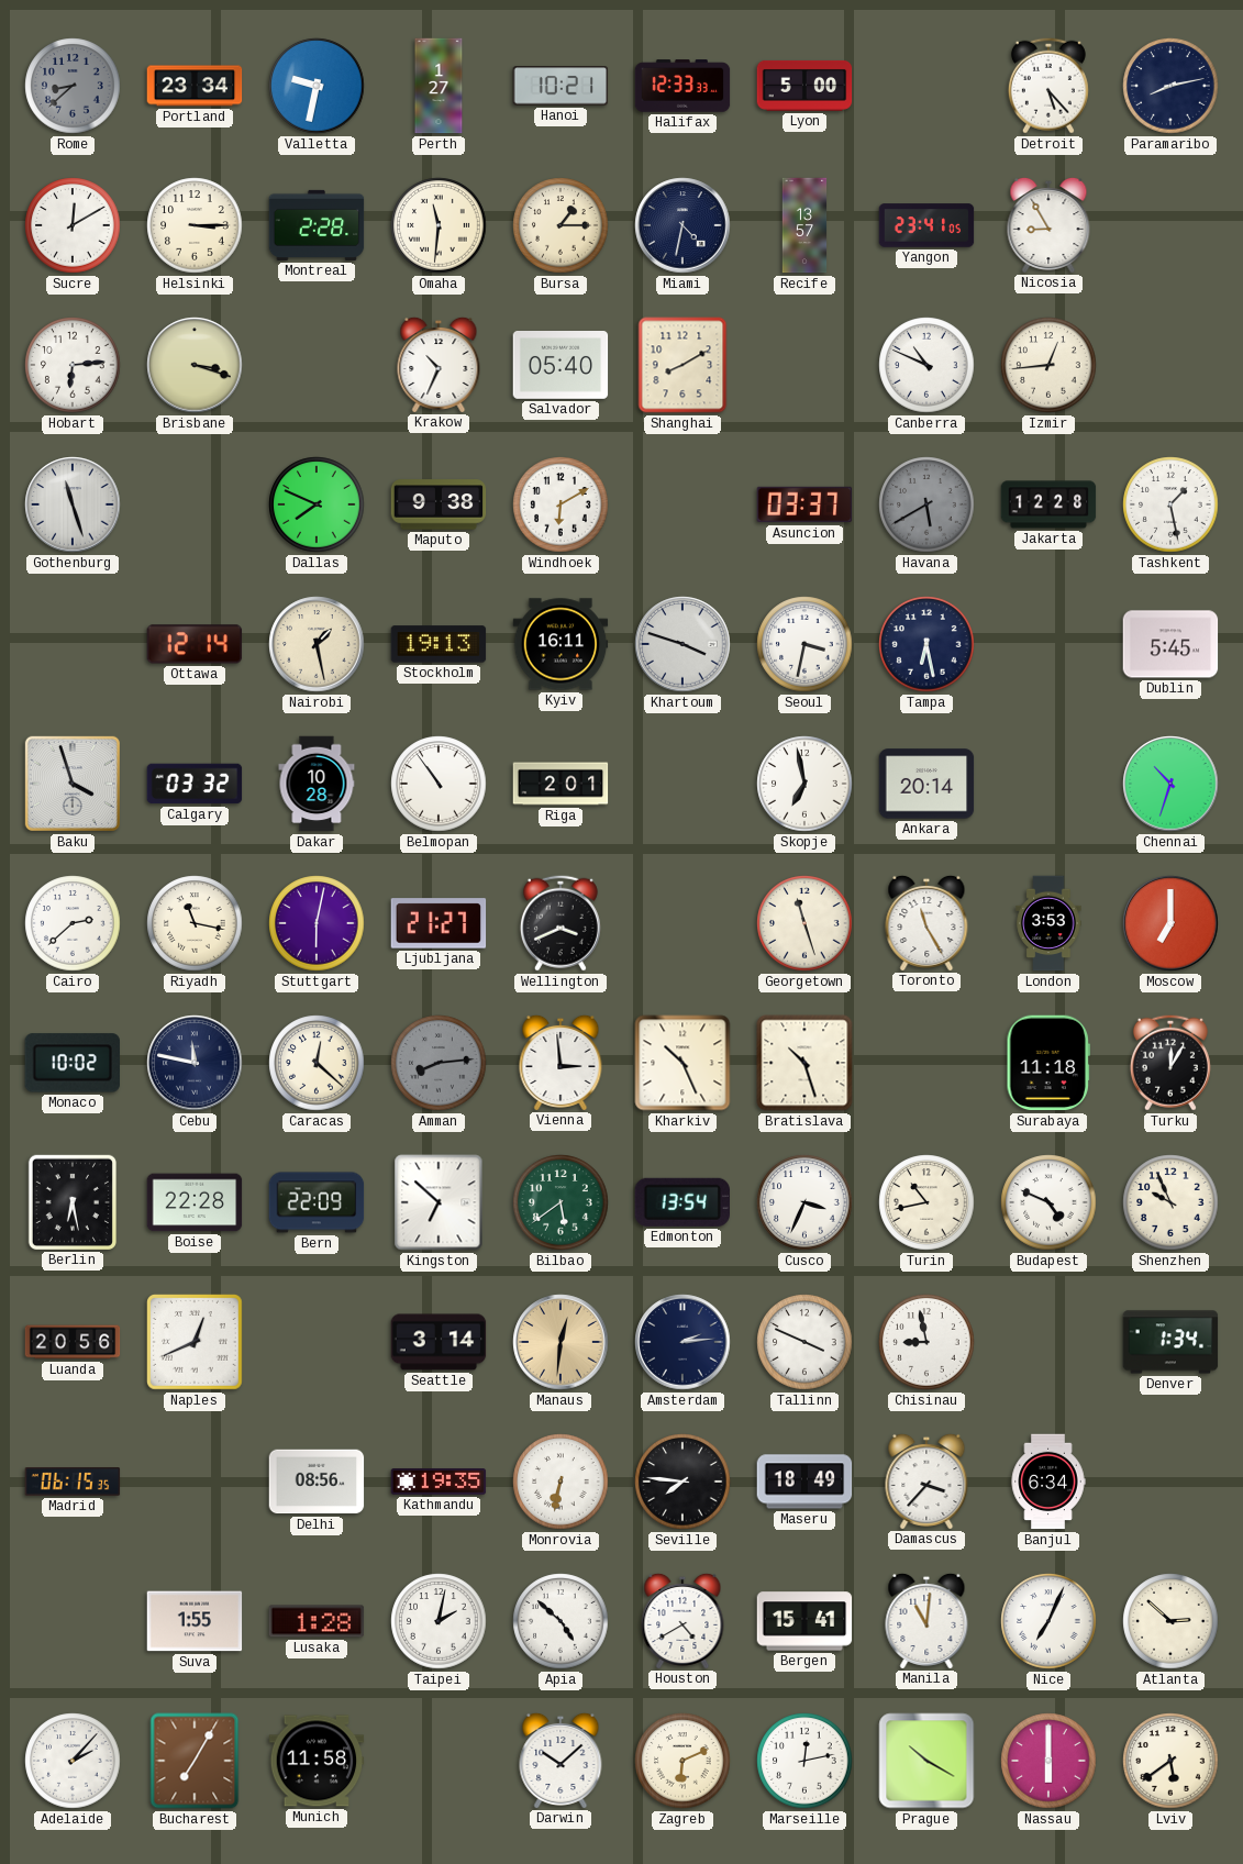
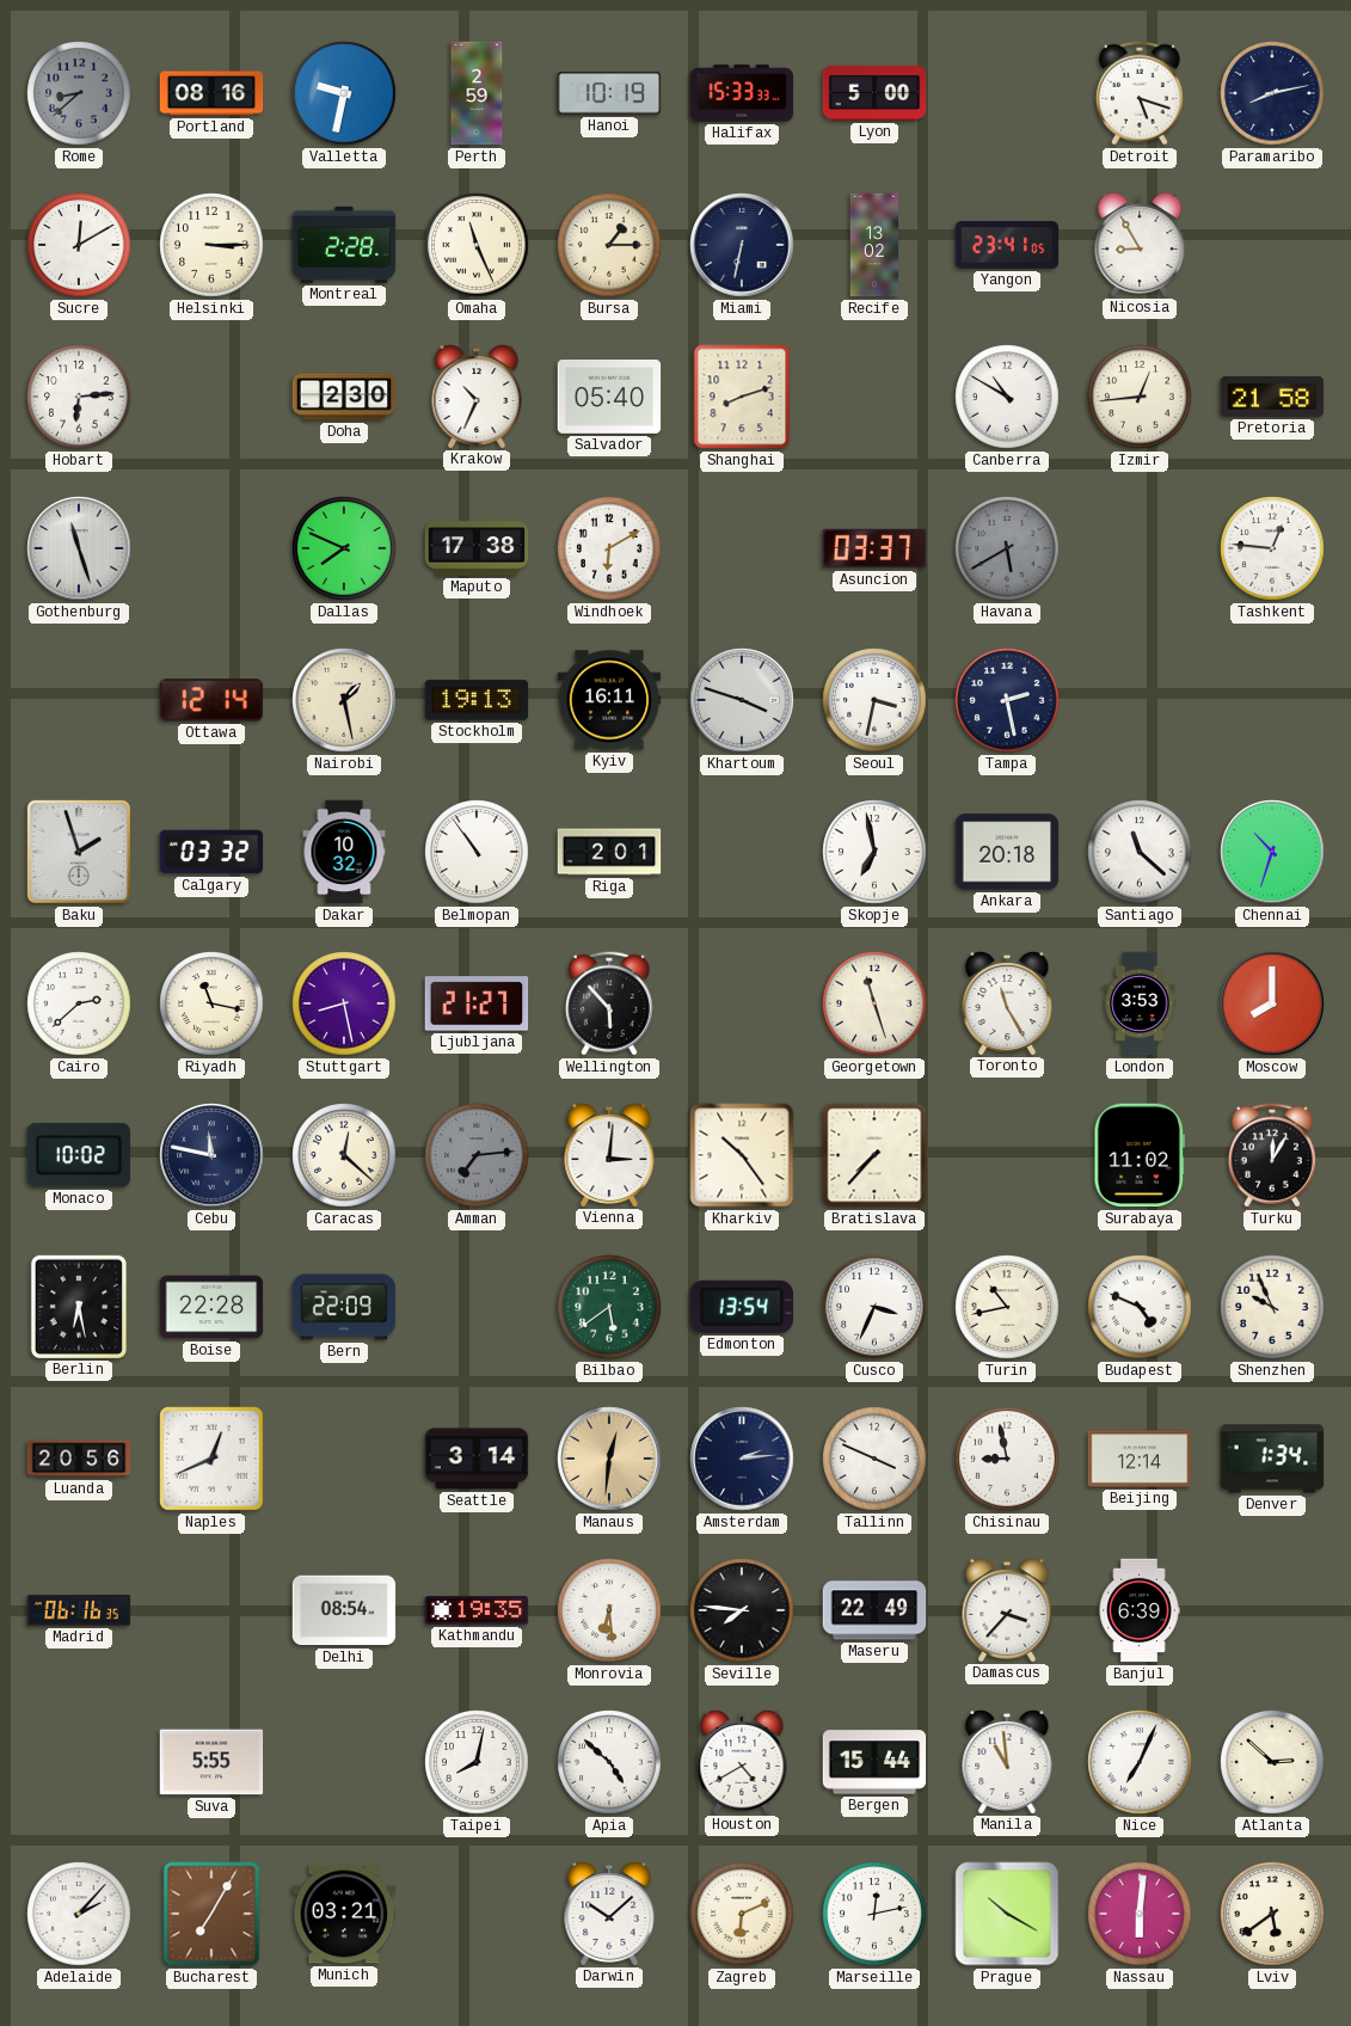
Portland: 23:34 -> 08:16 (211, 93)
Perth: 1:27 -> 2:59 (477, 93)
Hanoi: 10:21 -> 10:19 (609, 93)
Halifax: 12:33 -> 15:33 (742, 93)
Detroit: 5:23 -> 5:18 (1140, 93)
Omaha: 11:31 -> 11:26 (477, 245)
Miami: 4:32 -> 6:32 (742, 245)
Recife: 13:57 -> 13:02 (874, 245)
Brisbane: 3:18 -> none (195, 365)
Doha: none -> 2:30 (344, 397)
Shanghai: 8:10 -> 8:12 (742, 397)
Canberra: 10:49 -> 10:50 (1007, 397)
Pretoria: none -> 21:58 (1272, 397)
Maputo: 9:38 -> 17:38 (477, 548)
Jakarta: 12:28 -> none (1048, 504)
Tashkent: 1:28 -> 12:46 (1272, 548)
Tampa: 6:28 -> 2:28 (1007, 700)
Dublin: 5:45 -> none (1170, 644)
Baku: 3:57 -> 1:57 (79, 852)
Dakar: 10:28 -> 10:32 (344, 852)
Ankara: 20:14 -> 20:18 (1007, 852)
Santiago: none -> 11:22 (1140, 852)
Stuttgart: 6:02 -> 8:28 (344, 1003)
Wellington: 3:41 -> 5:53 (609, 1003)
Moscow: 7:00 -> 8:00 (1272, 1003)
Amman: 8:14 -> 7:14 (477, 1155)
Vienna: 2:59 -> 3:01 (609, 1154)
Kharkiv: 10:26 -> 10:24 (742, 1155)
Bratislava: 10:27 -> 7:37 (874, 1155)
Surabaya: 11:18 -> 11:02 (1138, 1155)
Kingston: 6:52 -> none (439, 1202)
Beijing: none -> 12:14 (1140, 1459)
Madrid: 06:15 -> 06:16 (79, 1610)
Delhi: 08:56 -> 08:54 (344, 1610)
Monrovia: 6:32 -> 6:29 (609, 1610)
Maseru: 18:49 -> 22:49 (874, 1610)
Banjul: 6:34 -> 6:39 (1140, 1610)
Suva: 1:55 -> 5:55 (211, 1762)
Lusaka: 1:28 -> none (317, 1621)
Taipei: 2:02 -> 8:02 (477, 1762)
Bergen: 15:41 -> 15:44 (874, 1762)
Manila: 11:01 -> 10:59 (1007, 1761)
Munich: 11:58 -> 03:21 (344, 1914)
Nassau: 6:00 -> 6:01 (1140, 1914)
